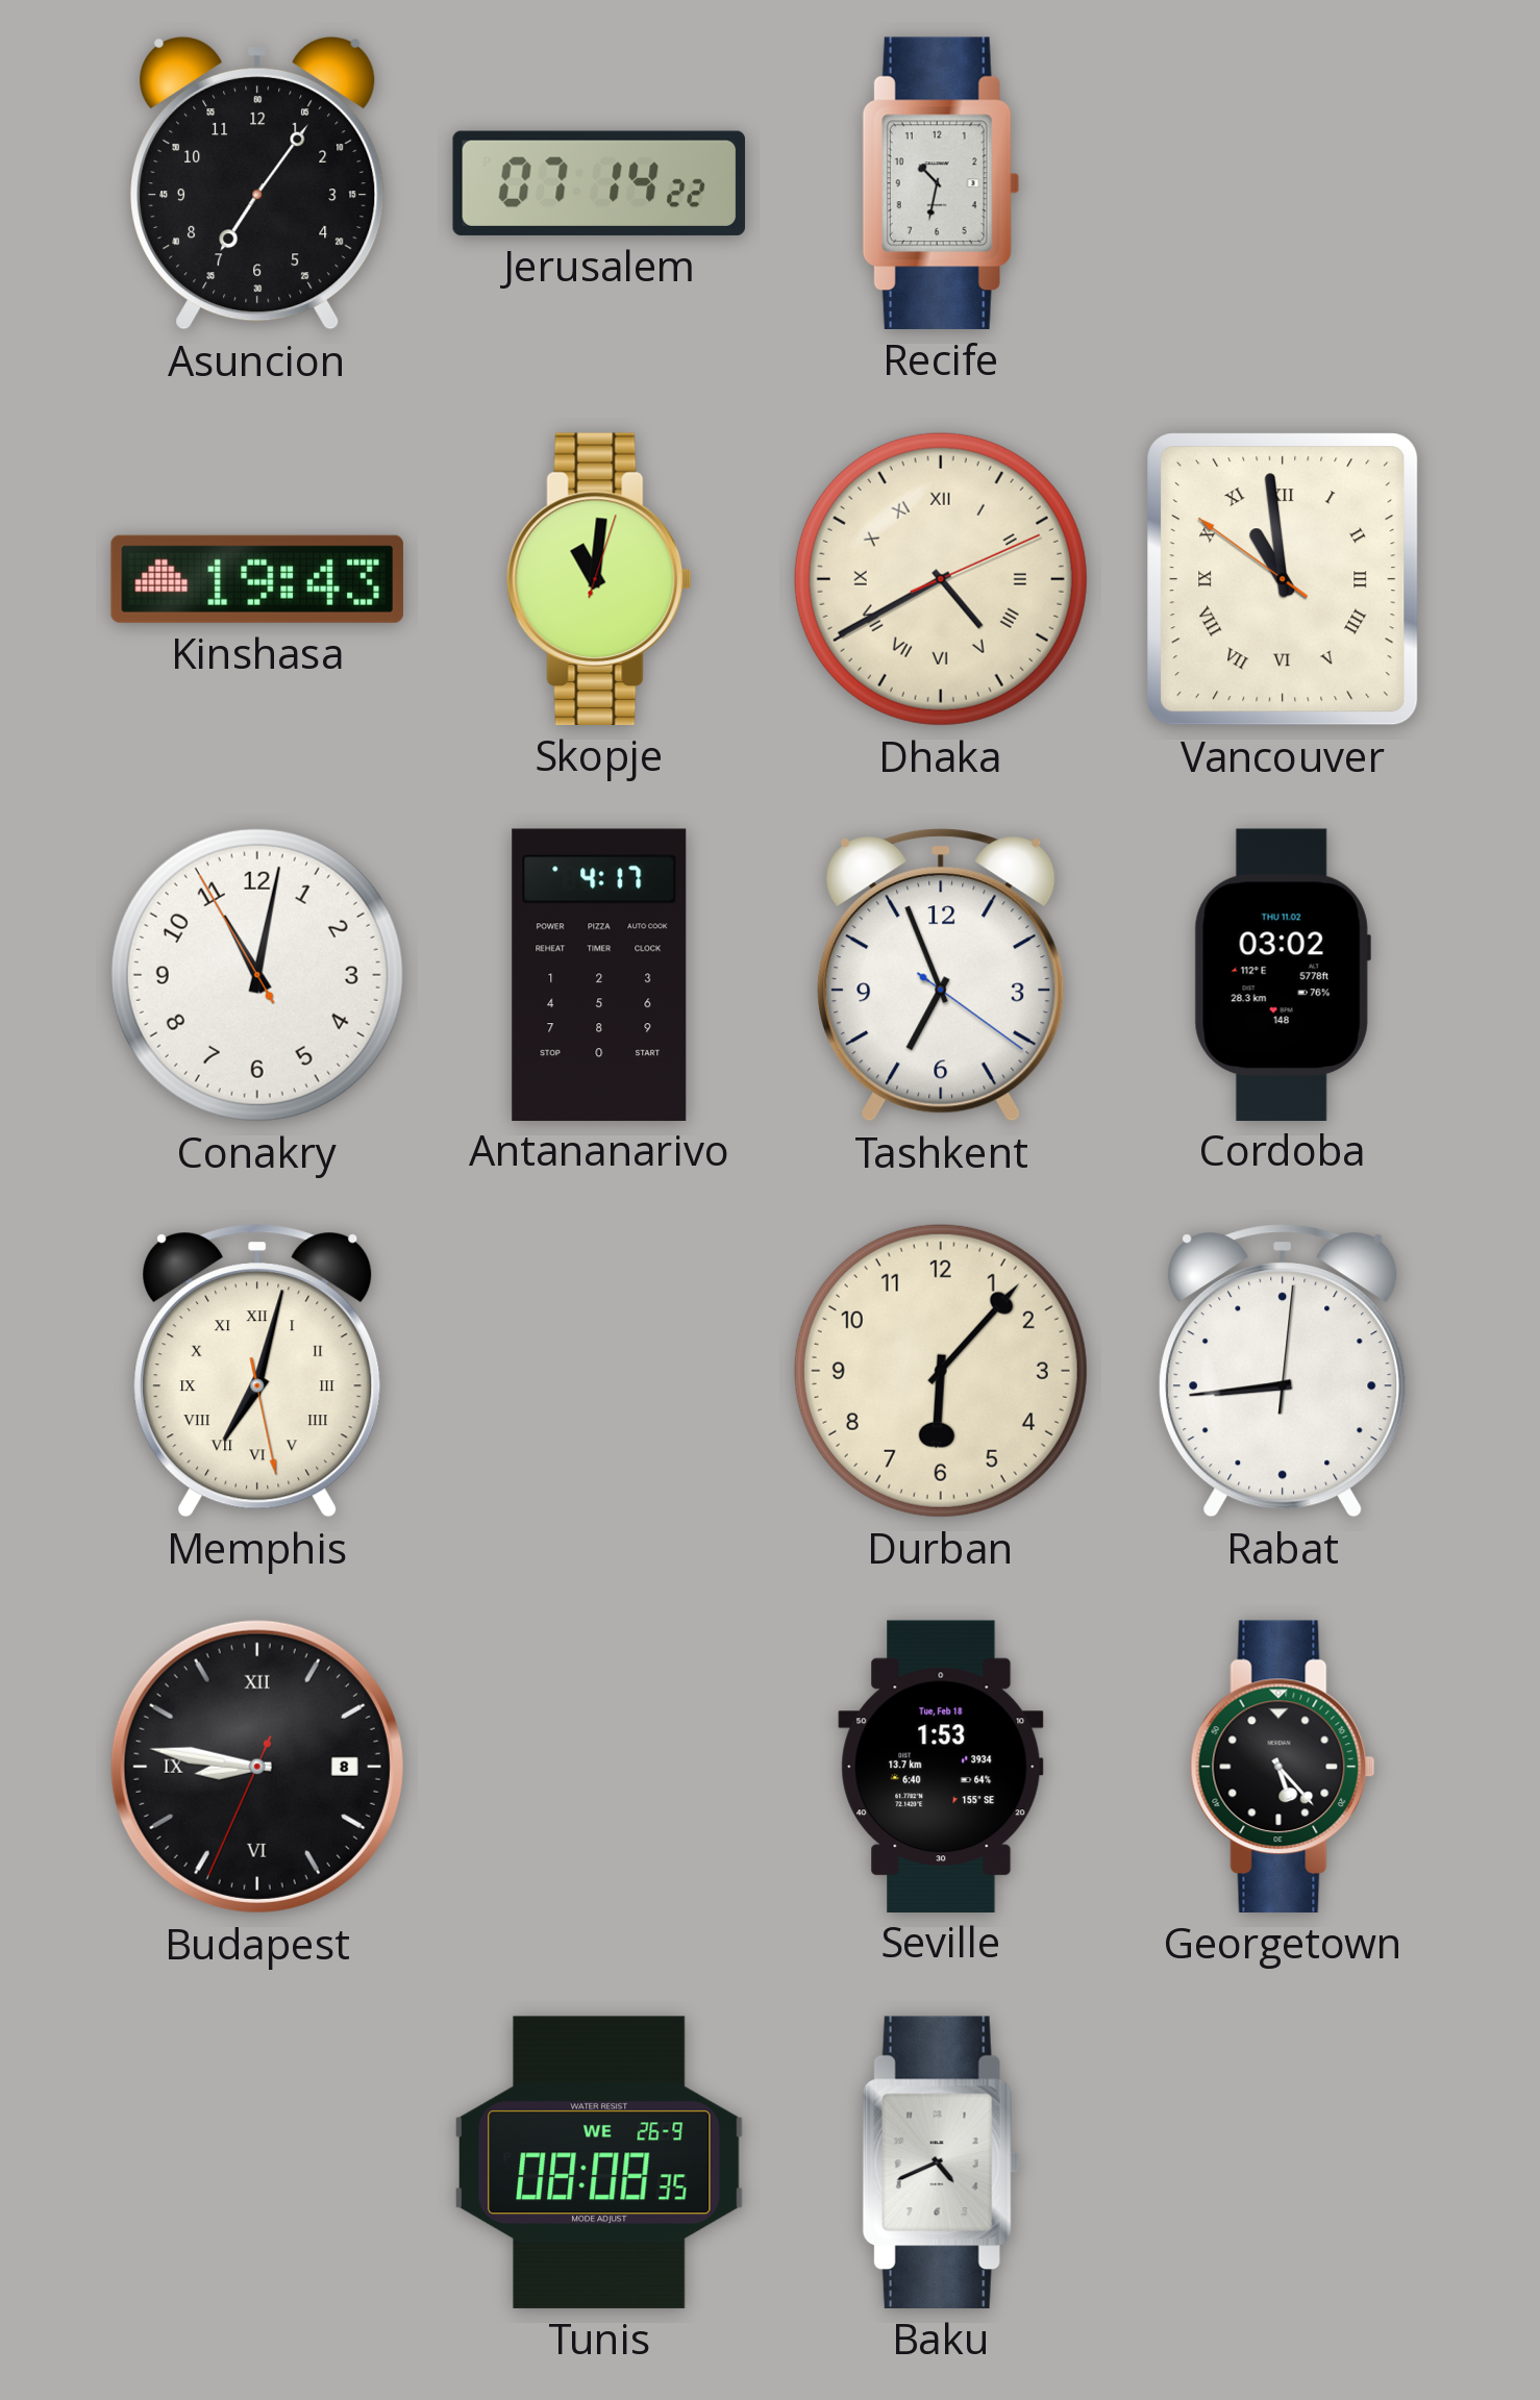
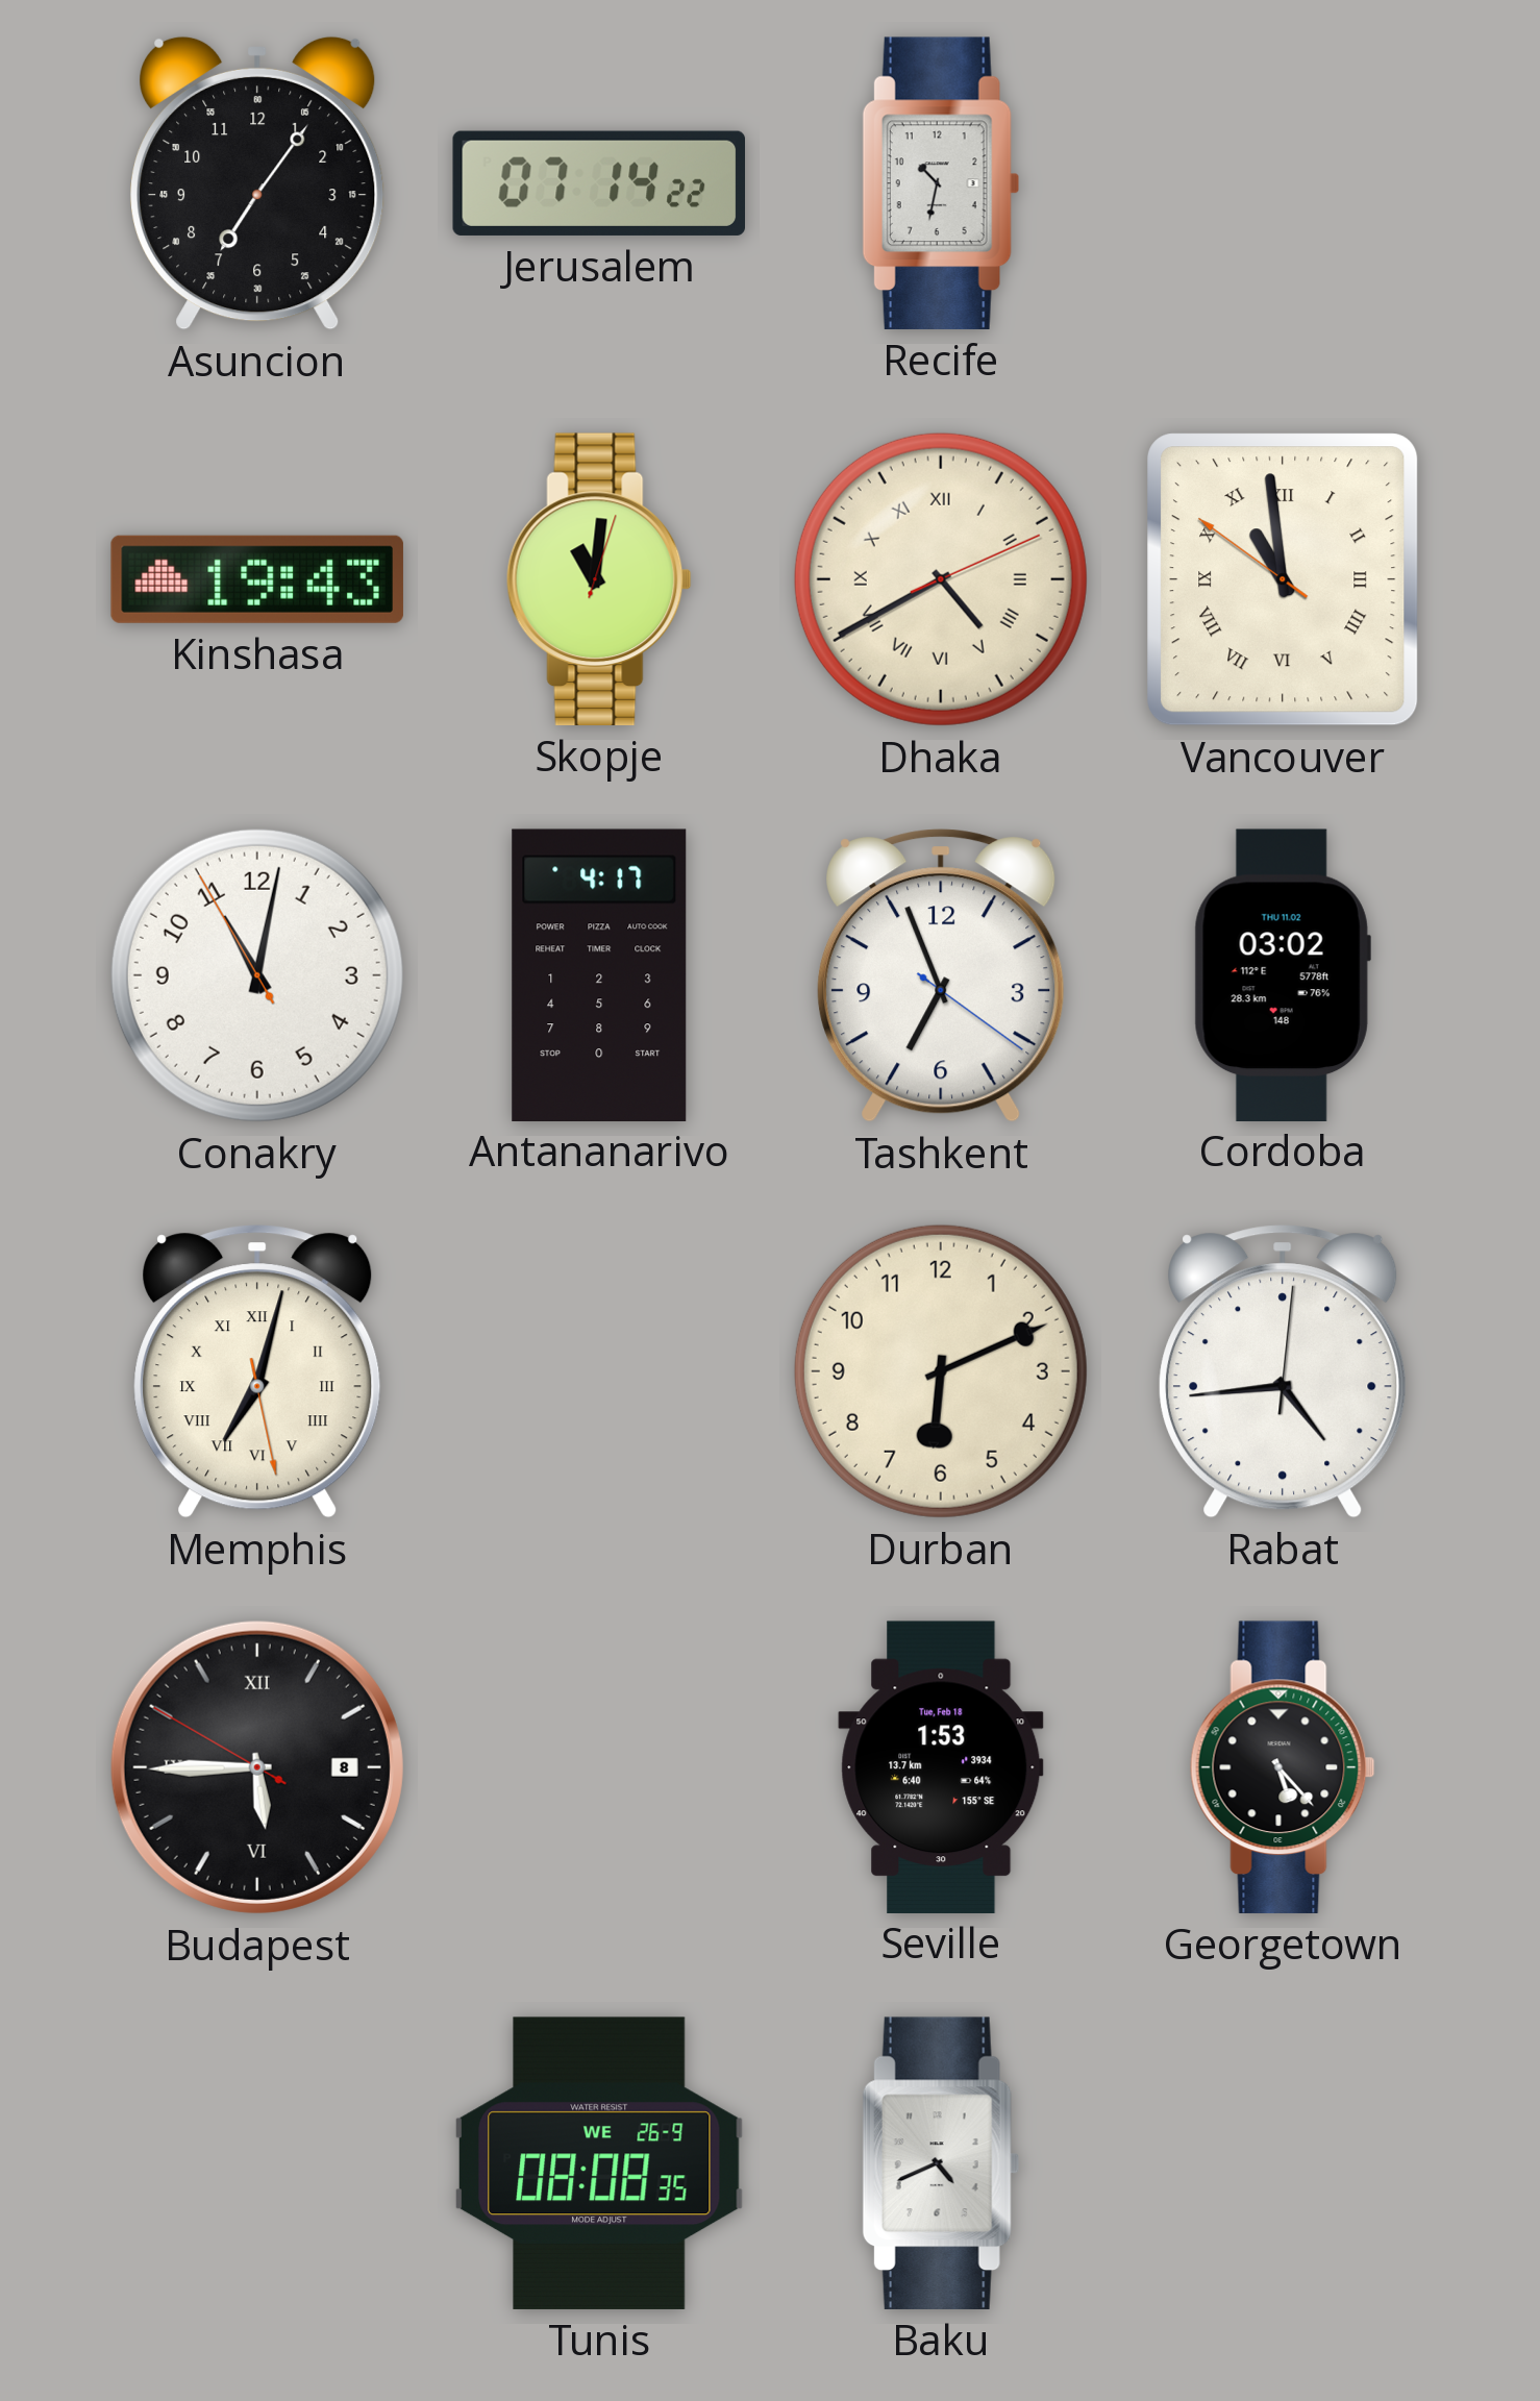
Durban: 6:07 -> 6:11 (941, 1371)
Rabat: 8:44 -> 4:44 (1283, 1371)
Budapest: 8:46 -> 5:44 (257, 1767)
